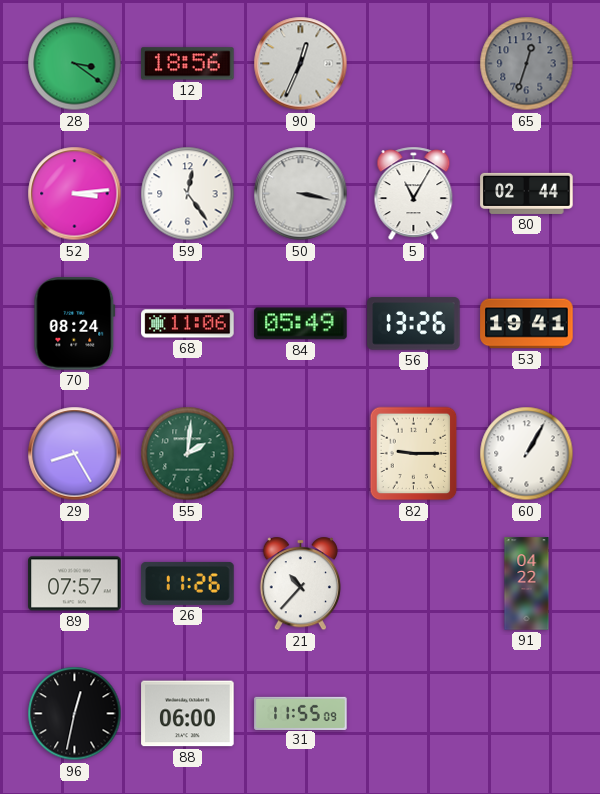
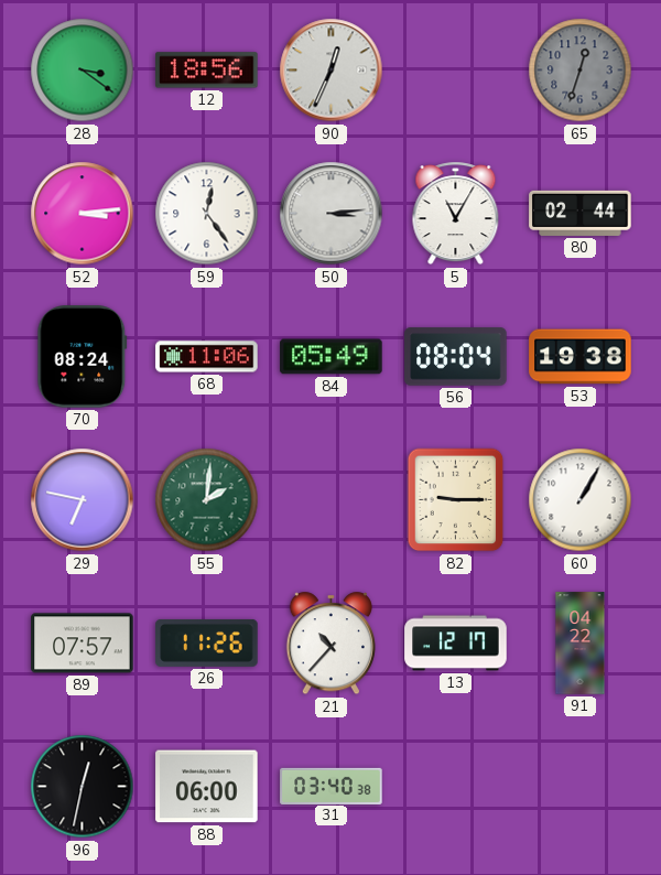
50: 3:17 -> 3:14 (332, 214)
56: 13:26 -> 08:04 (456, 357)
53: 19:41 -> 19:38 (581, 357)
29: 8:25 -> 6:47 (83, 500)
13: none -> 12:17 (456, 644)
31: 11:55 -> 03:40 (332, 786)
